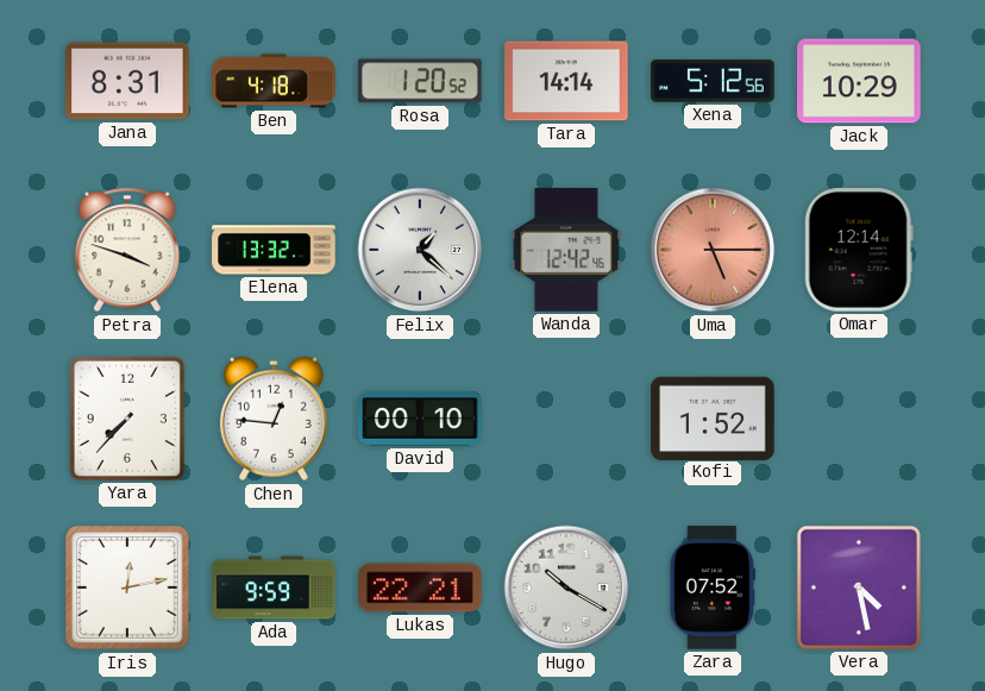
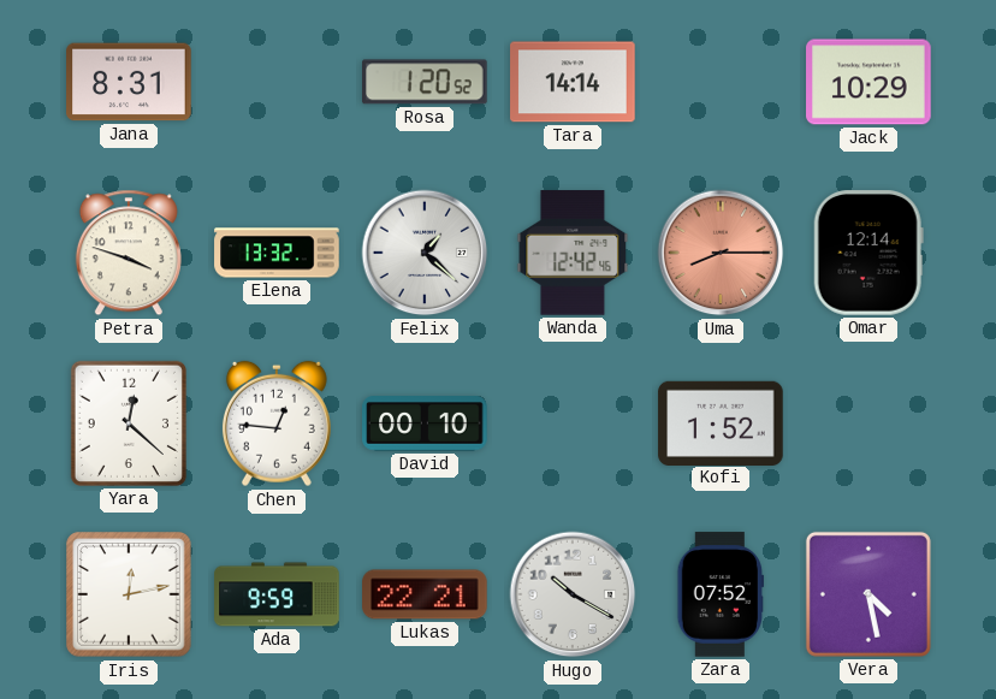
Ben: 4:18 -> none (274, 81)
Xena: 5:12 -> none (713, 81)
Uma: 5:15 -> 8:15 (721, 253)
Yara: 7:37 -> 12:22 (129, 423)
